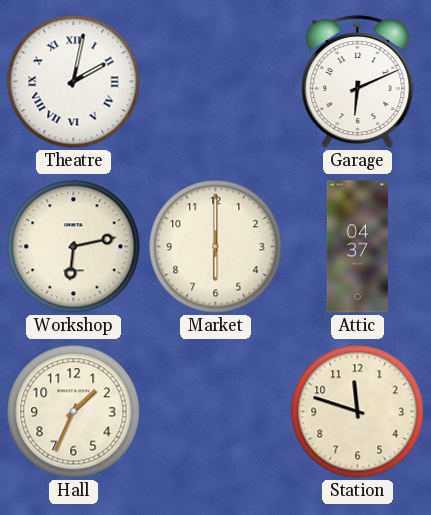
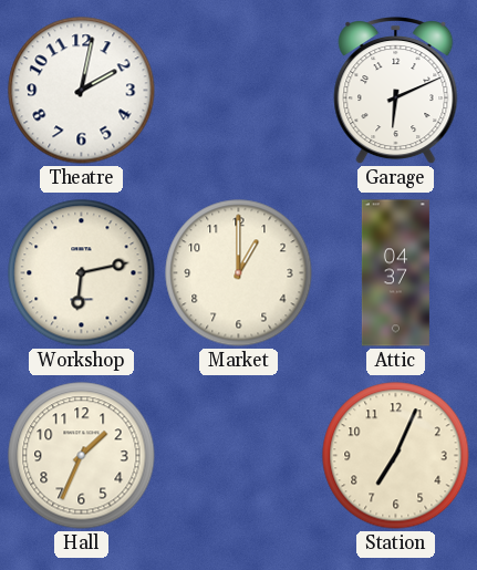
Theatre numerals: Roman -> Arabic (82, 91)
Market: 6:00 -> 1:00 (239, 273)
Station: 11:48 -> 7:04 (396, 456)
